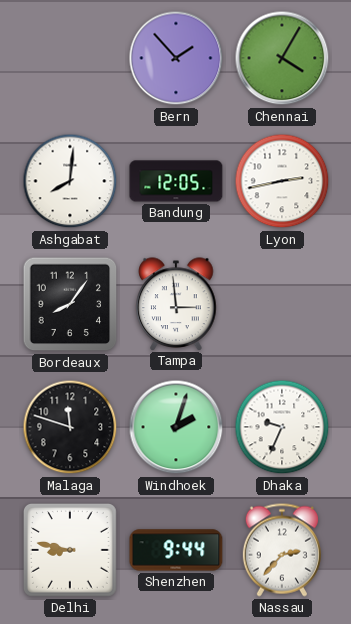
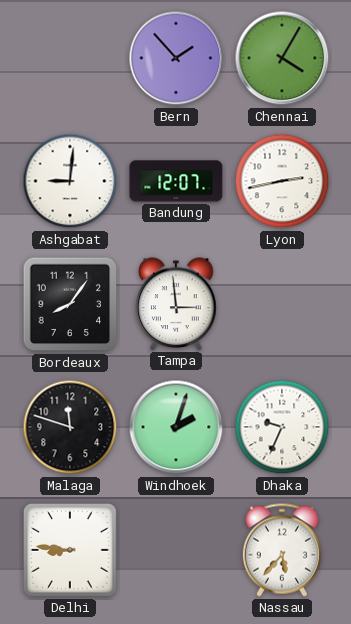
Ashgabat: 8:01 -> 9:01 (70, 181)
Bandung: 12:05 -> 12:07 (176, 181)
Delhi: 8:47 -> 8:46 (71, 551)
Shenzhen: 9:44 -> none (176, 550)
Nassau: 2:37 -> 5:37 (282, 550)
